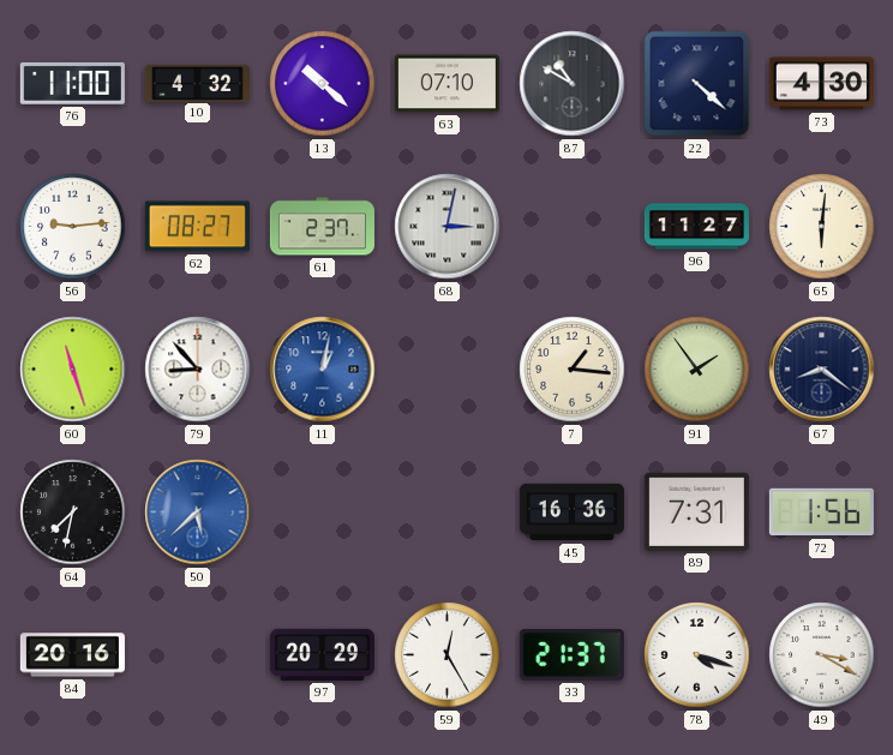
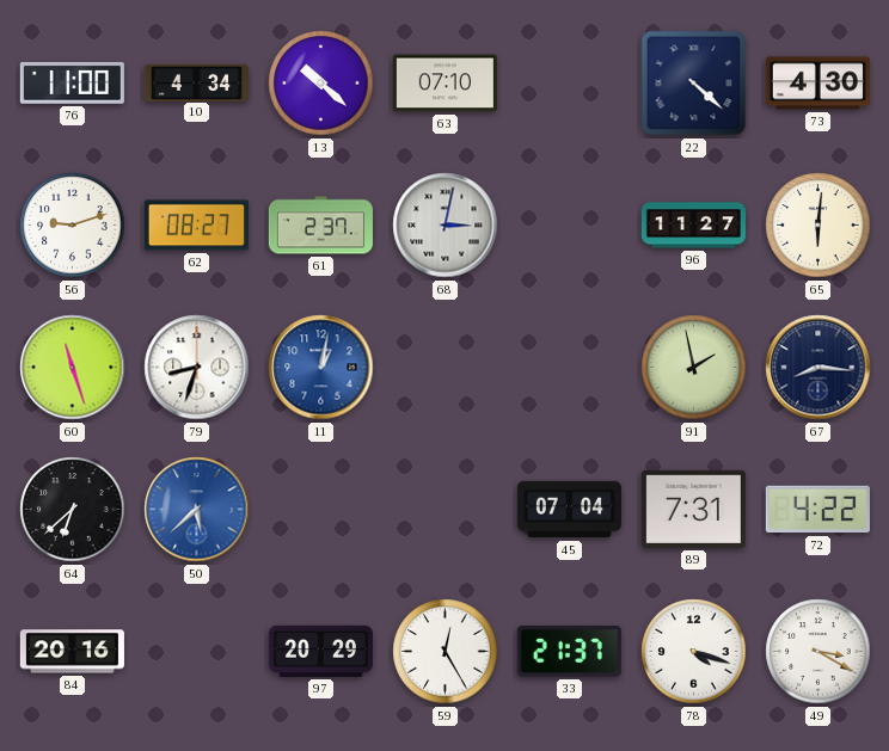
10: 4:32 -> 4:34 (196, 82)
87: 10:50 -> none (573, 84)
56: 9:14 -> 9:12 (73, 226)
79: 8:53 -> 8:33 (197, 368)
7: 1:16 -> none (573, 370)
91: 1:54 -> 1:58 (694, 368)
67: 8:21 -> 8:16 (819, 368)
64: 7:32 -> 6:38 (73, 510)
45: 16:36 -> 07:04 (569, 510)
72: 1:56 -> 4:22 (817, 510)
